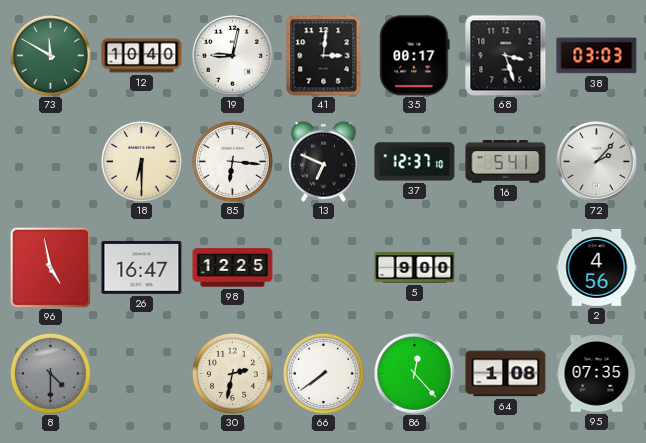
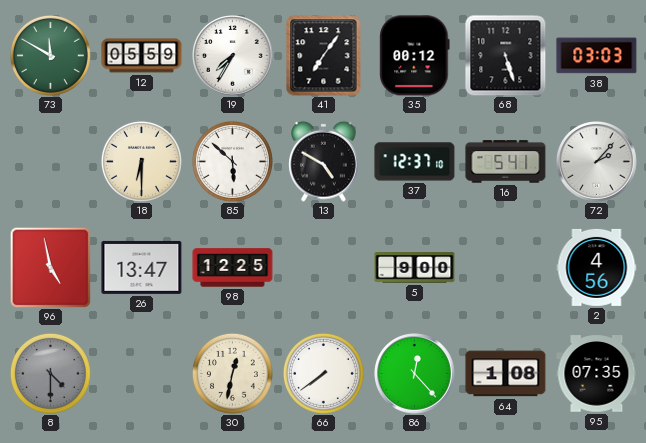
12: 10:40 -> 05:59 (142, 56)
19: 9:02 -> 7:35 (233, 56)
41: 3:01 -> 7:06 (324, 56)
35: 00:17 -> 00:12 (415, 56)
68: 3:27 -> 5:27 (506, 56)
85: 6:16 -> 5:52 (232, 161)
13: 6:49 -> 4:50 (324, 161)
26: 16:47 -> 13:47 (142, 267)
30: 2:32 -> 12:32 (232, 373)
